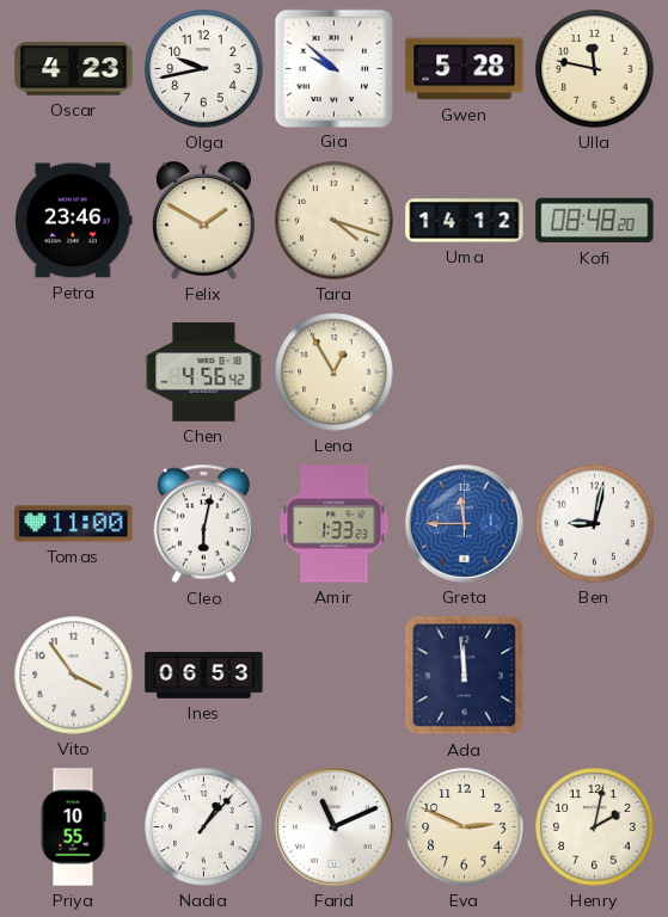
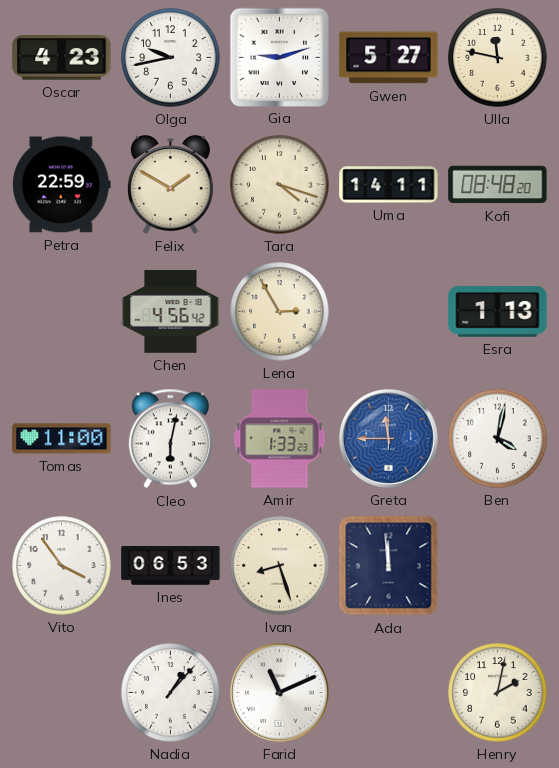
Gia: 9:52 -> 9:12 (279, 57)
Gwen: 5:28 -> 5:27 (389, 58)
Petra: 23:46 -> 22:59 (61, 185)
Uma: 14:12 -> 14:11 (389, 185)
Lena: 12:55 -> 2:55 (280, 312)
Esra: none -> 1:13 (498, 312)
Ben: 9:02 -> 4:02 (498, 439)
Ivan: none -> 8:27 (280, 566)
Priya: 10:55 -> none (73, 827)
Eva: 2:49 -> none (465, 827)
